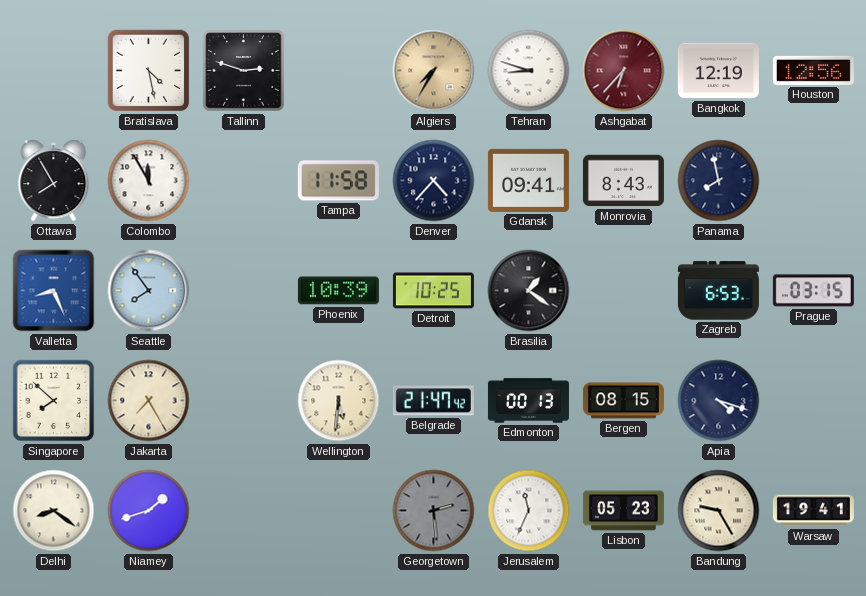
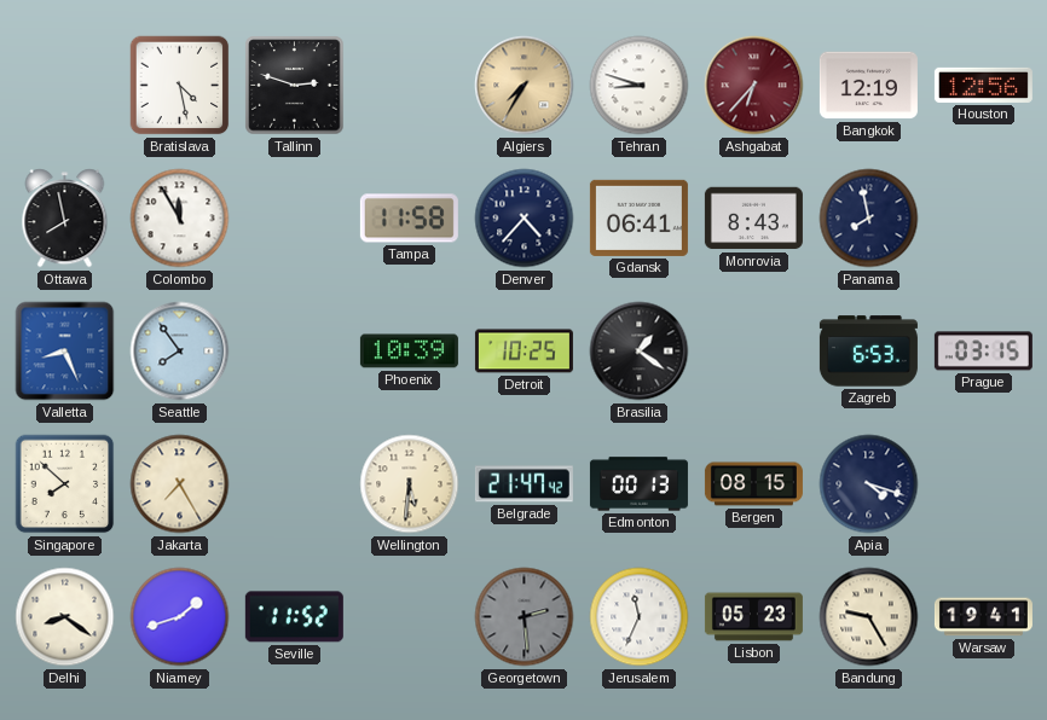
Ottawa: 7:55 -> 7:58 (65, 219)
Gdansk: 09:41 -> 06:41 (638, 217)
Seville: none -> 11:52 (294, 617)
